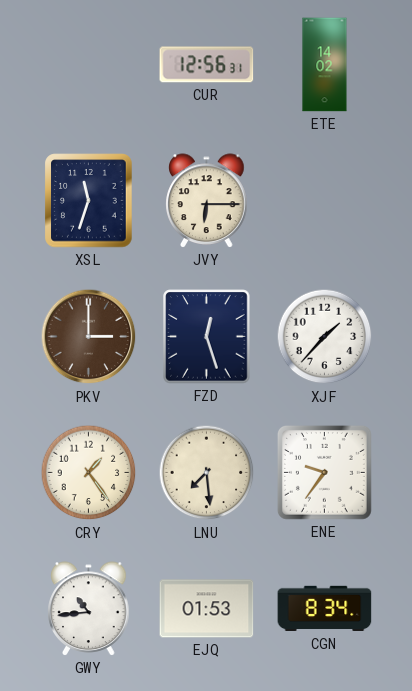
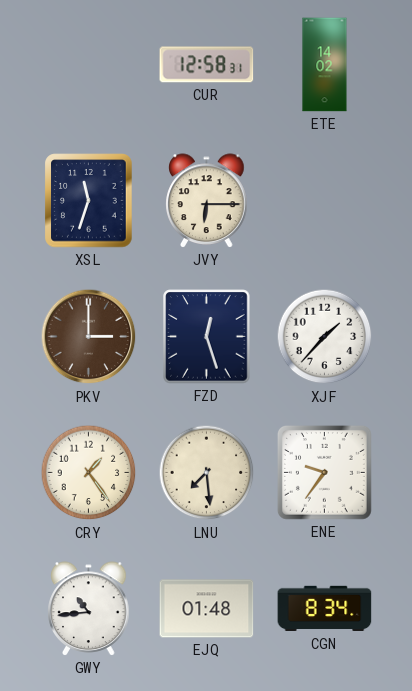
CUR: 12:56 -> 12:58 (207, 65)
EJQ: 01:53 -> 01:48 (207, 609)
